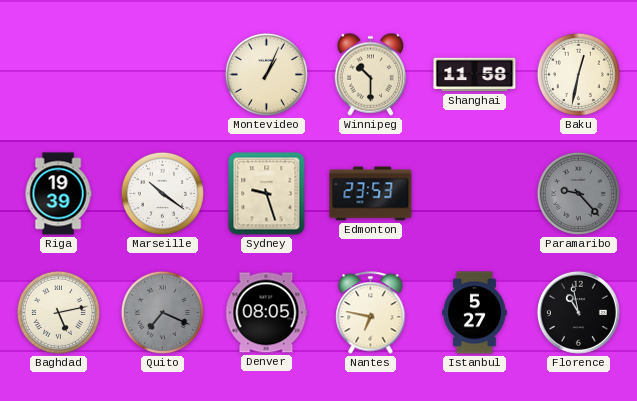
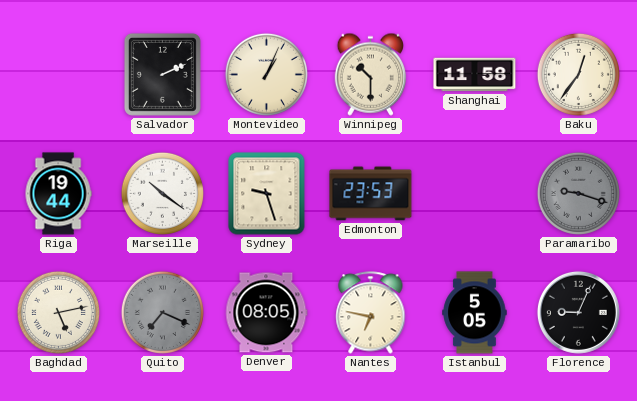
Salvador: none -> 2:11 (162, 74)
Baku: 12:32 -> 12:36 (578, 74)
Riga: 19:39 -> 19:44 (58, 194)
Paramaribo: 9:23 -> 9:18 (578, 193)
Istanbul: 5:27 -> 5:05 (475, 313)
Florence: 10:58 -> 9:04 (578, 312)
